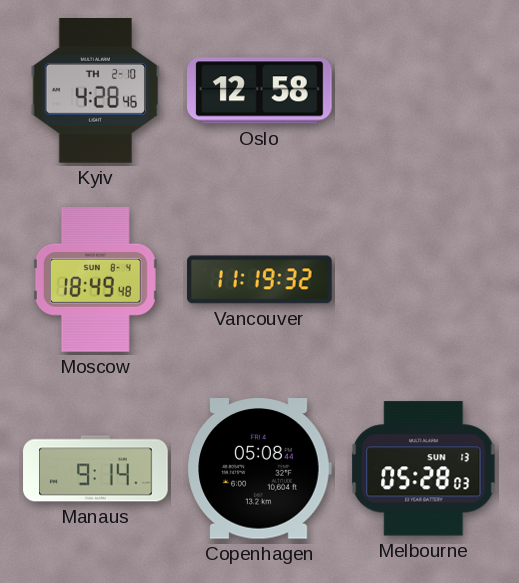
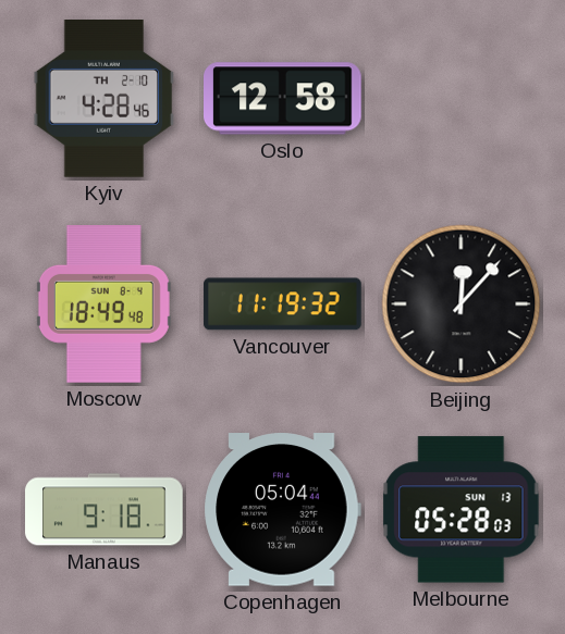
Beijing: none -> 12:07 (462, 304)
Manaus: 9:14 -> 9:18 (105, 510)
Copenhagen: 05:08 -> 05:04 (282, 510)
